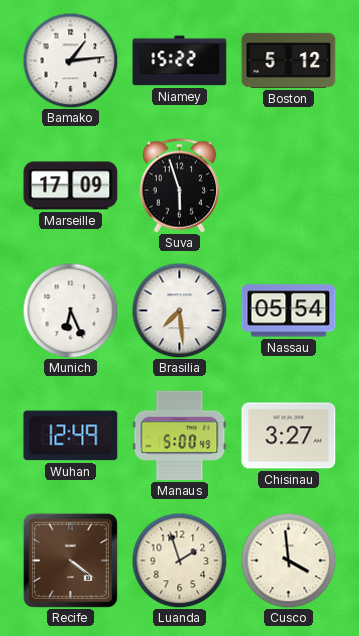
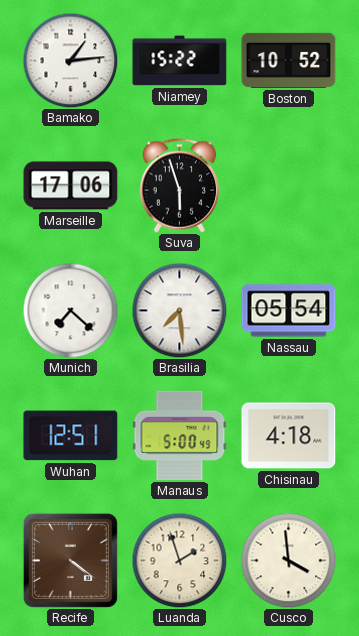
Boston: 5:12 -> 10:52 (289, 60)
Marseille: 17:09 -> 17:06 (71, 186)
Munich: 6:26 -> 7:22 (70, 310)
Wuhan: 12:49 -> 12:51 (71, 436)
Chisinau: 3:27 -> 4:18 (289, 436)
